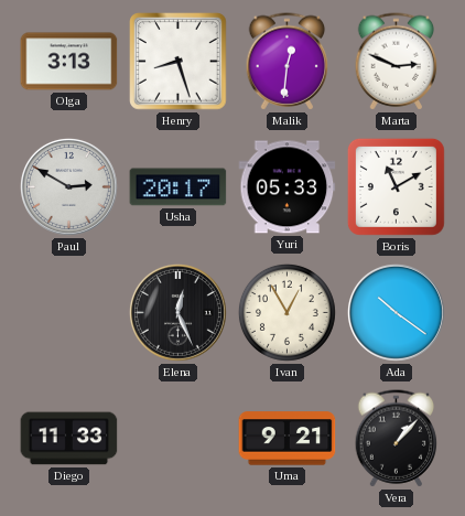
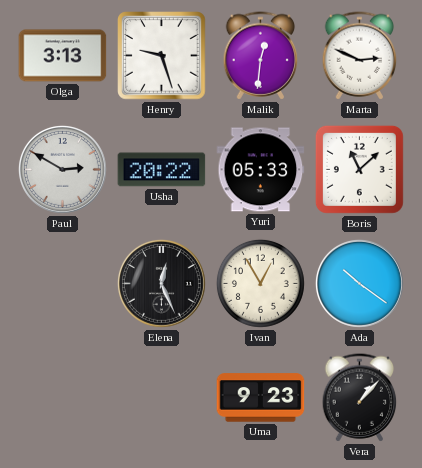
Henry: 8:27 -> 9:27 (162, 56)
Usha: 20:17 -> 20:22 (162, 170)
Boris: 11:10 -> 11:08 (359, 169)
Diego: 11:33 -> none (69, 439)
Uma: 9:21 -> 9:23 (261, 398)
